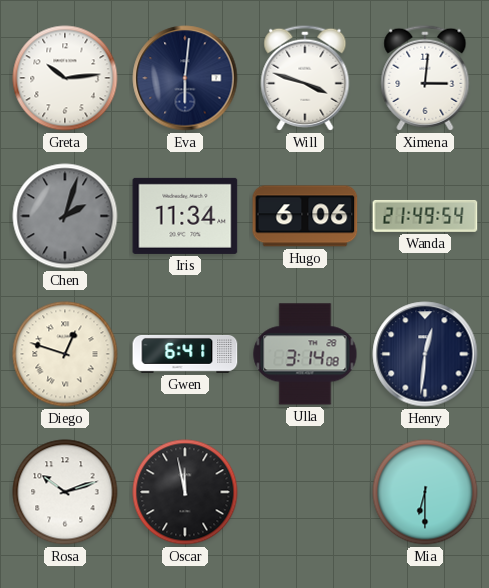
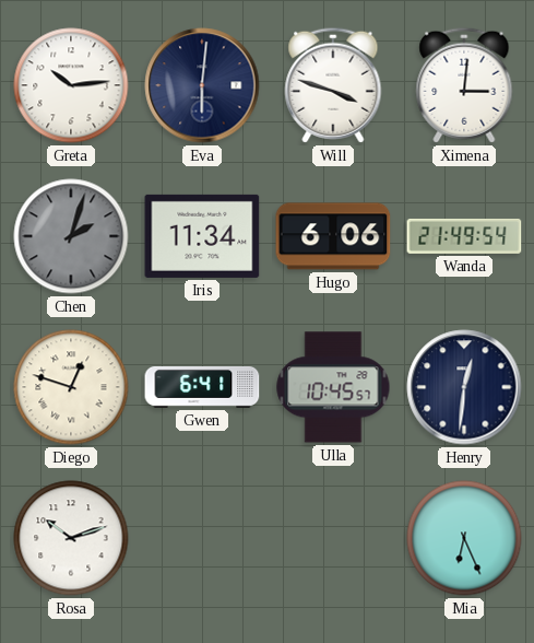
Ulla: 3:14 -> 10:45 (333, 387)
Oscar: 11:58 -> none (185, 492)
Mia: 6:30 -> 6:26 (464, 538)
